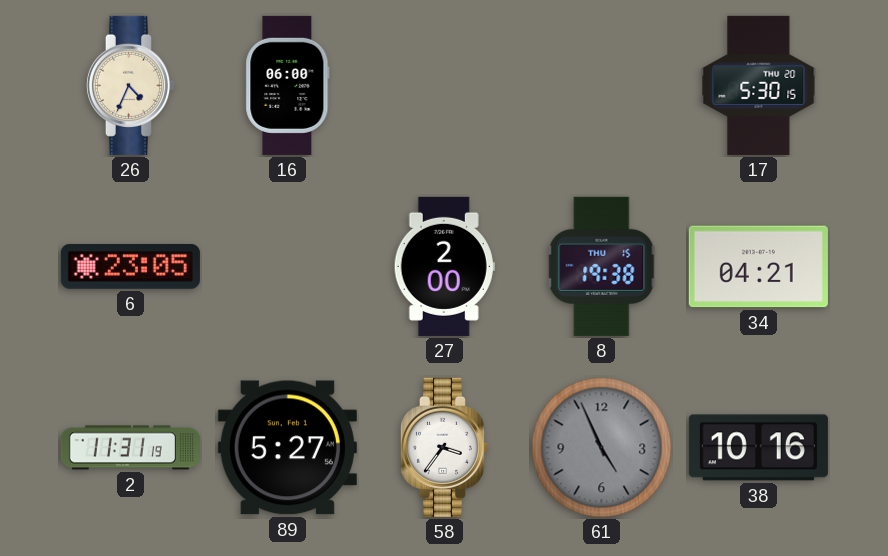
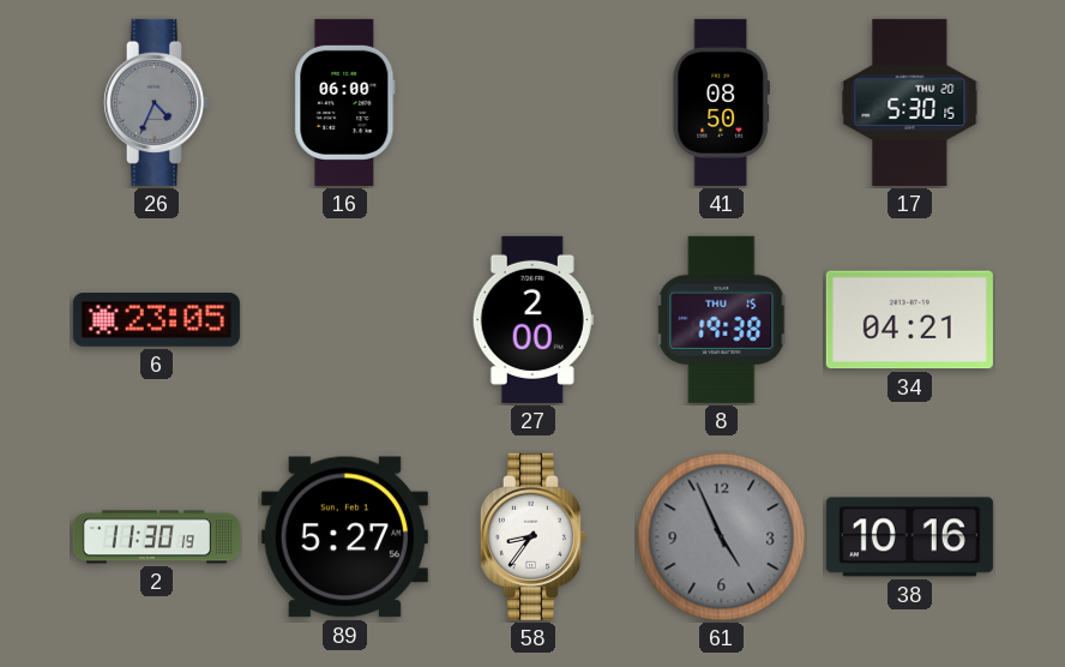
26 dial: cream -> grey (156, 102)
41: none -> 08:50 (721, 102)
2: 11:31 -> 11:30 (156, 537)
58: 3:36 -> 8:36 (532, 536)
